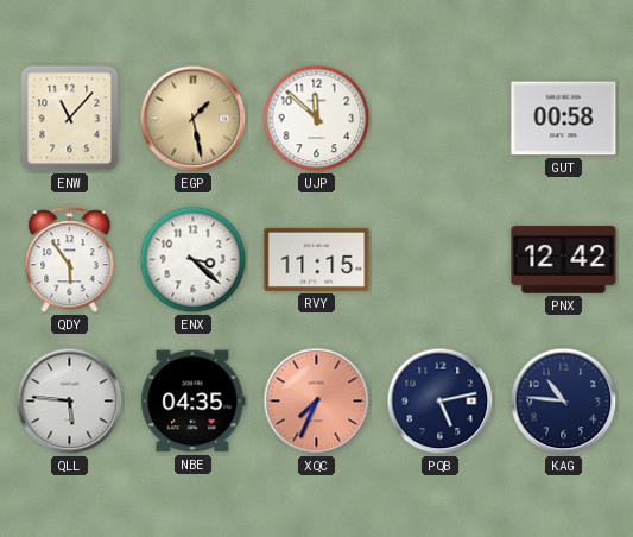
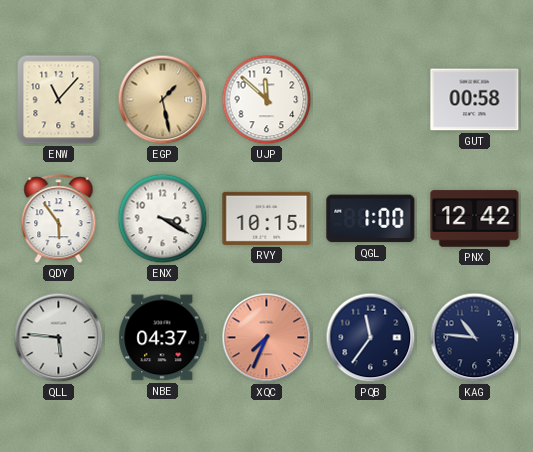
ENX: 3:22 -> 3:20 (163, 219)
RVY: 11:15 -> 10:15 (267, 218)
QGL: none -> 1:00 (371, 219)
NBE: 04:35 -> 04:37 (163, 338)
PQB: 5:13 -> 11:36 (371, 338)
